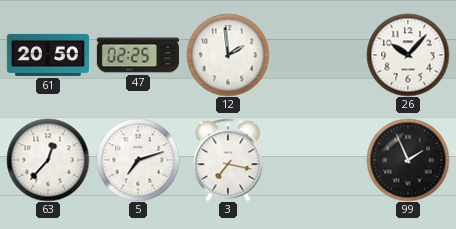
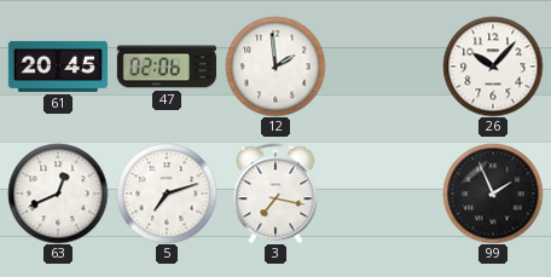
61: 20:50 -> 20:45 (57, 67)
47: 02:25 -> 02:06 (166, 67)
63: 12:37 -> 12:41 (58, 194)
